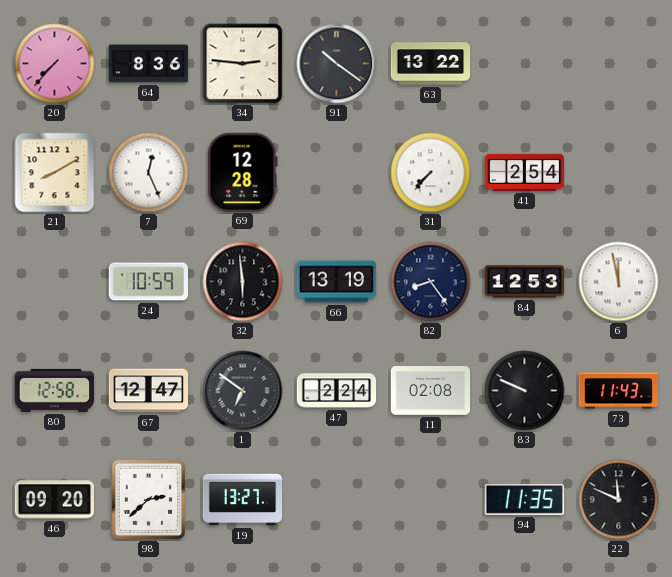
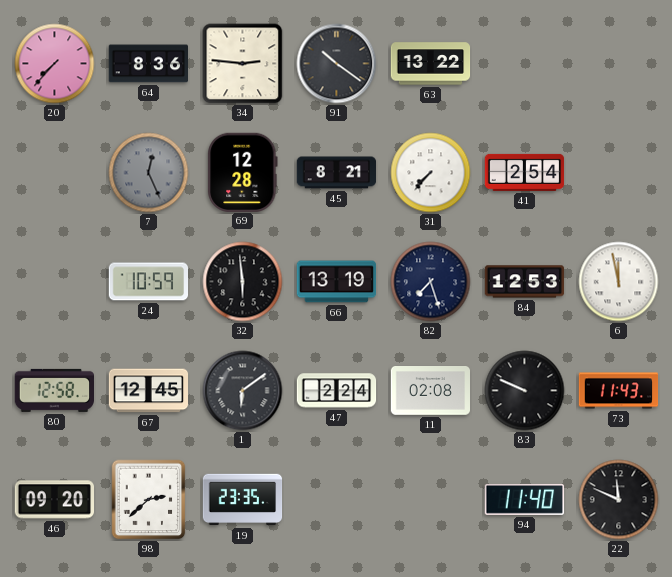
21: 8:10 -> none (55, 173)
7 dial: white -> grey (149, 173)
45: none -> 8:21 (337, 173)
82: 8:24 -> 7:27 (431, 282)
67: 12:47 -> 12:45 (149, 391)
1: 6:51 -> 6:09 (243, 391)
19: 13:27 -> 23:35 (243, 500)
94: 11:35 -> 11:40 (524, 499)
